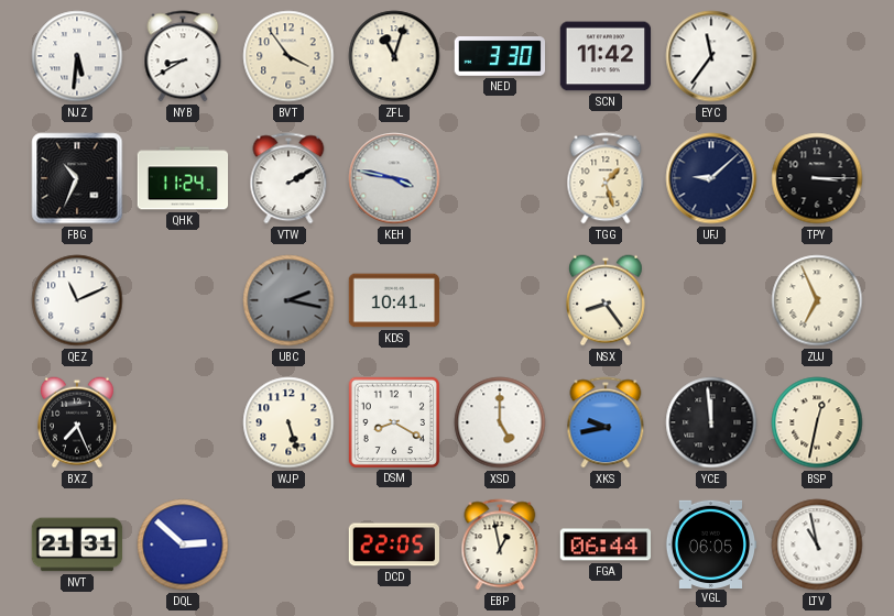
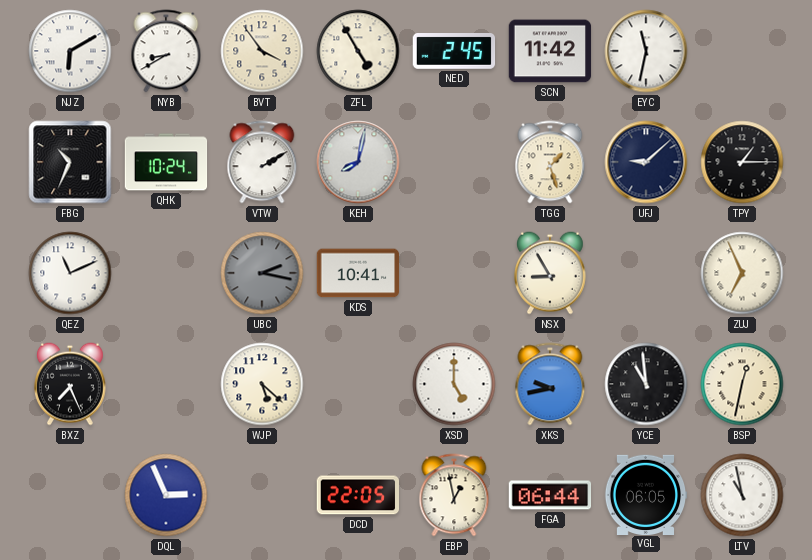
NJZ: 5:31 -> 6:10 (70, 51)
ZFL: 11:03 -> 4:55 (358, 51)
NED: 3:30 -> 2:45 (454, 52)
EYC: 11:36 -> 11:32 (646, 51)
QHK: 11:24 -> 10:24 (166, 162)
KEH: 3:47 -> 8:02 (358, 162)
TPY: 3:15 -> 1:15 (742, 162)
NSX: 8:24 -> 8:55 (551, 273)
WJP: 5:27 -> 5:22 (262, 384)
DSM: 8:20 -> none (393, 421)
YCE: 11:59 -> 10:59 (646, 384)
NVT: 21:31 -> none (77, 544)
DQL: 2:52 -> 2:56 (166, 495)
